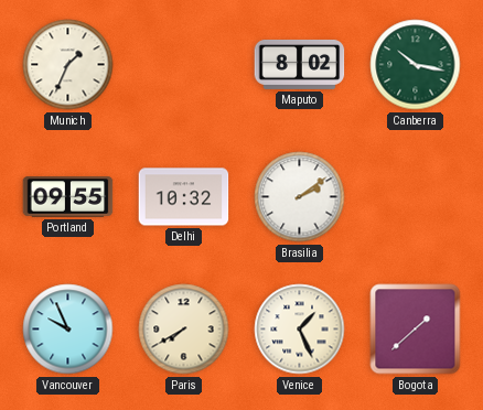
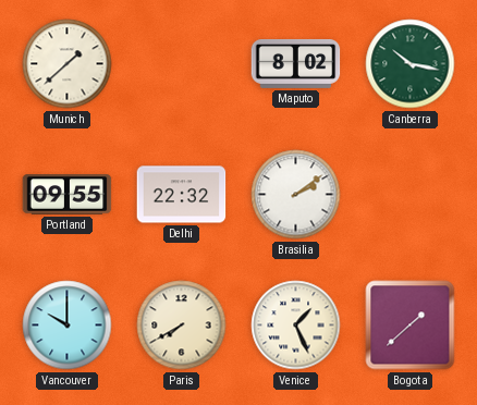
Munich: 1:34 -> 1:38 (68, 64)
Delhi: 10:32 -> 22:32 (182, 195)
Vancouver: 9:56 -> 10:00 (68, 326)
